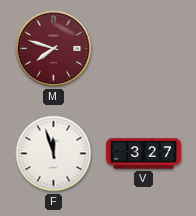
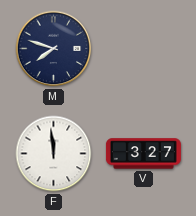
M dial: burgundy -> navy (54, 49)
F: 11:57 -> 11:59 (54, 154)
